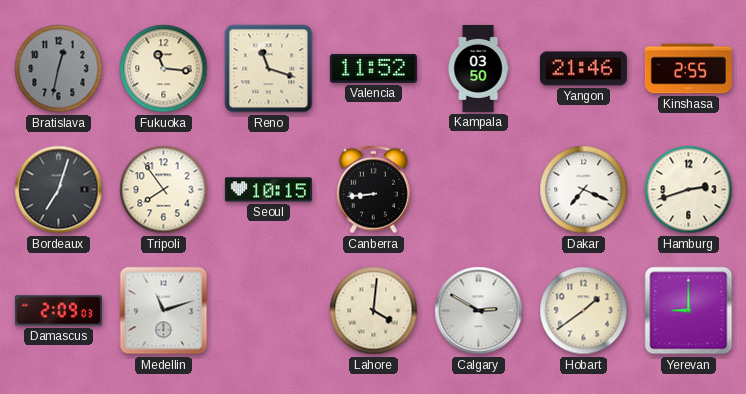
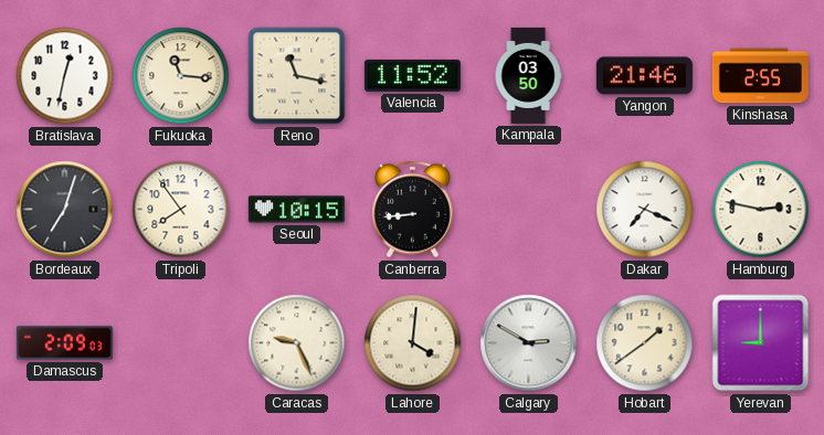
Bratislava dial: grey -> white (65, 76)
Reno: 11:18 -> 11:17 (297, 76)
Hamburg: 2:42 -> 2:47 (761, 210)
Medellin: 11:12 -> none (164, 311)
Caracas: none -> 9:26 (297, 343)
